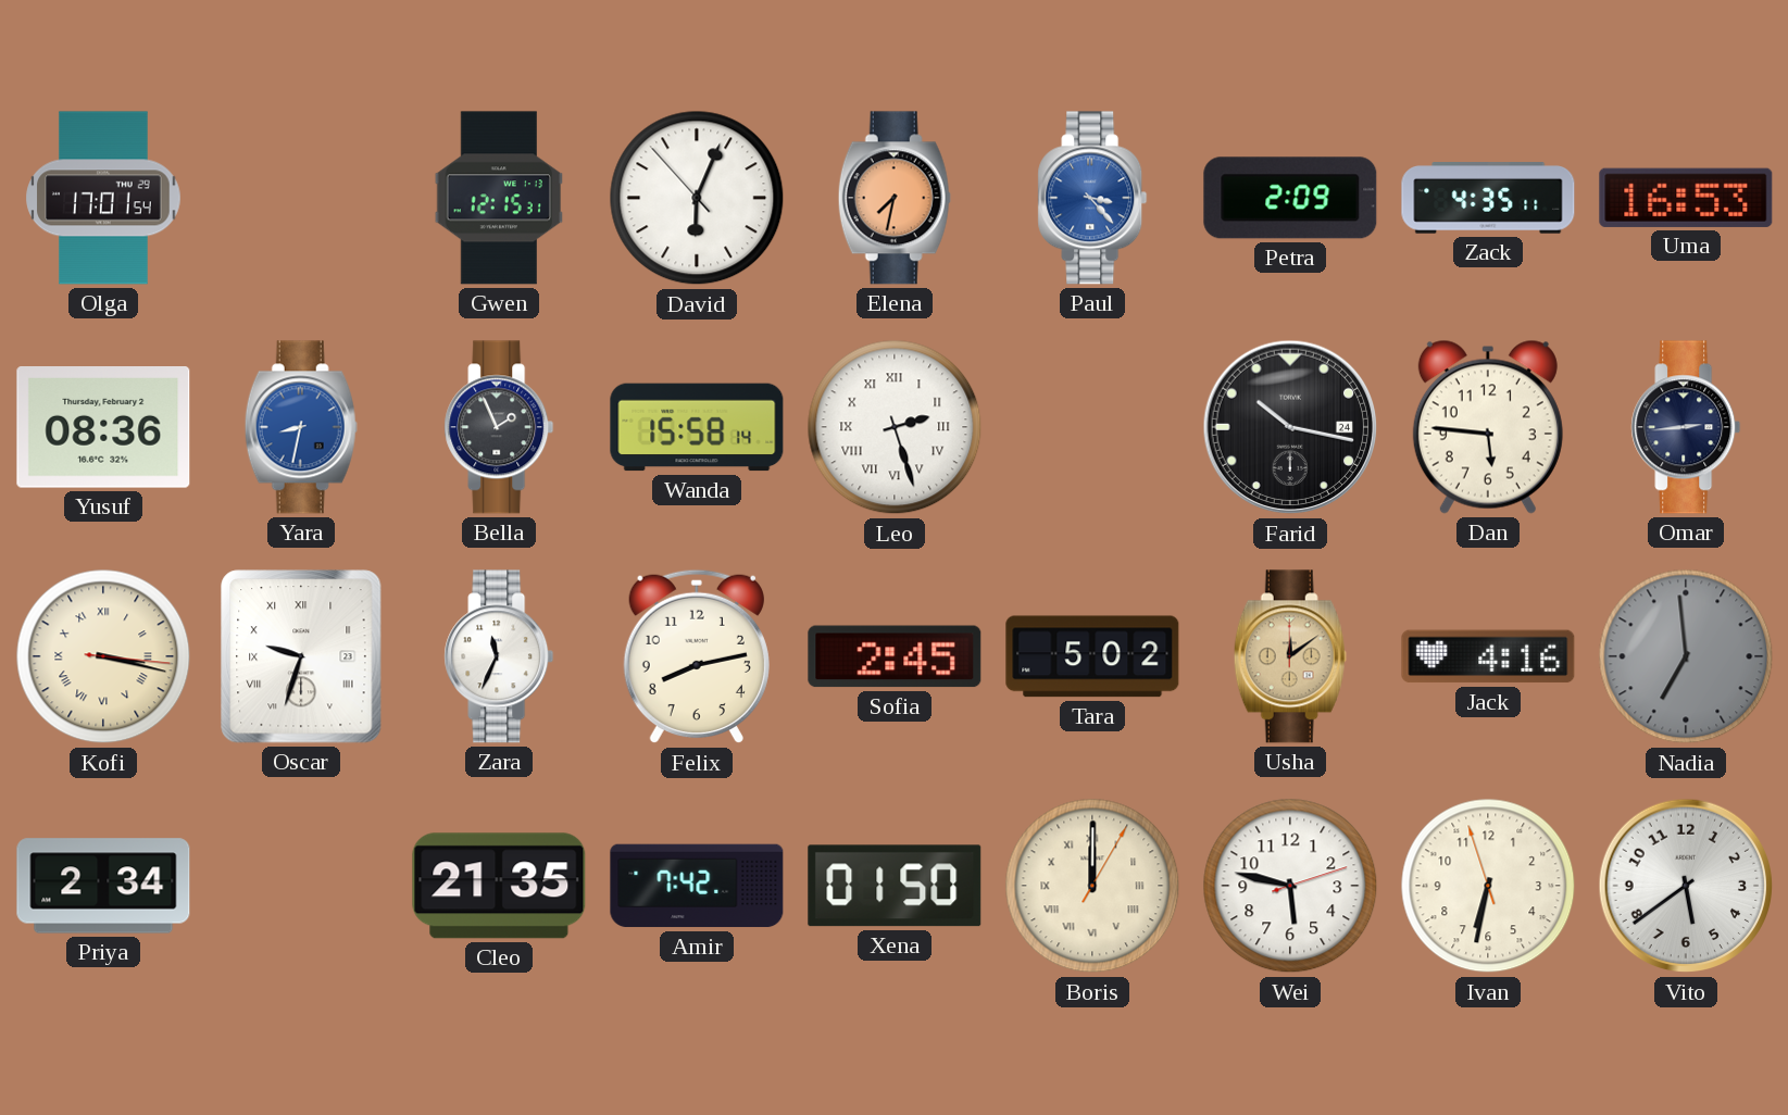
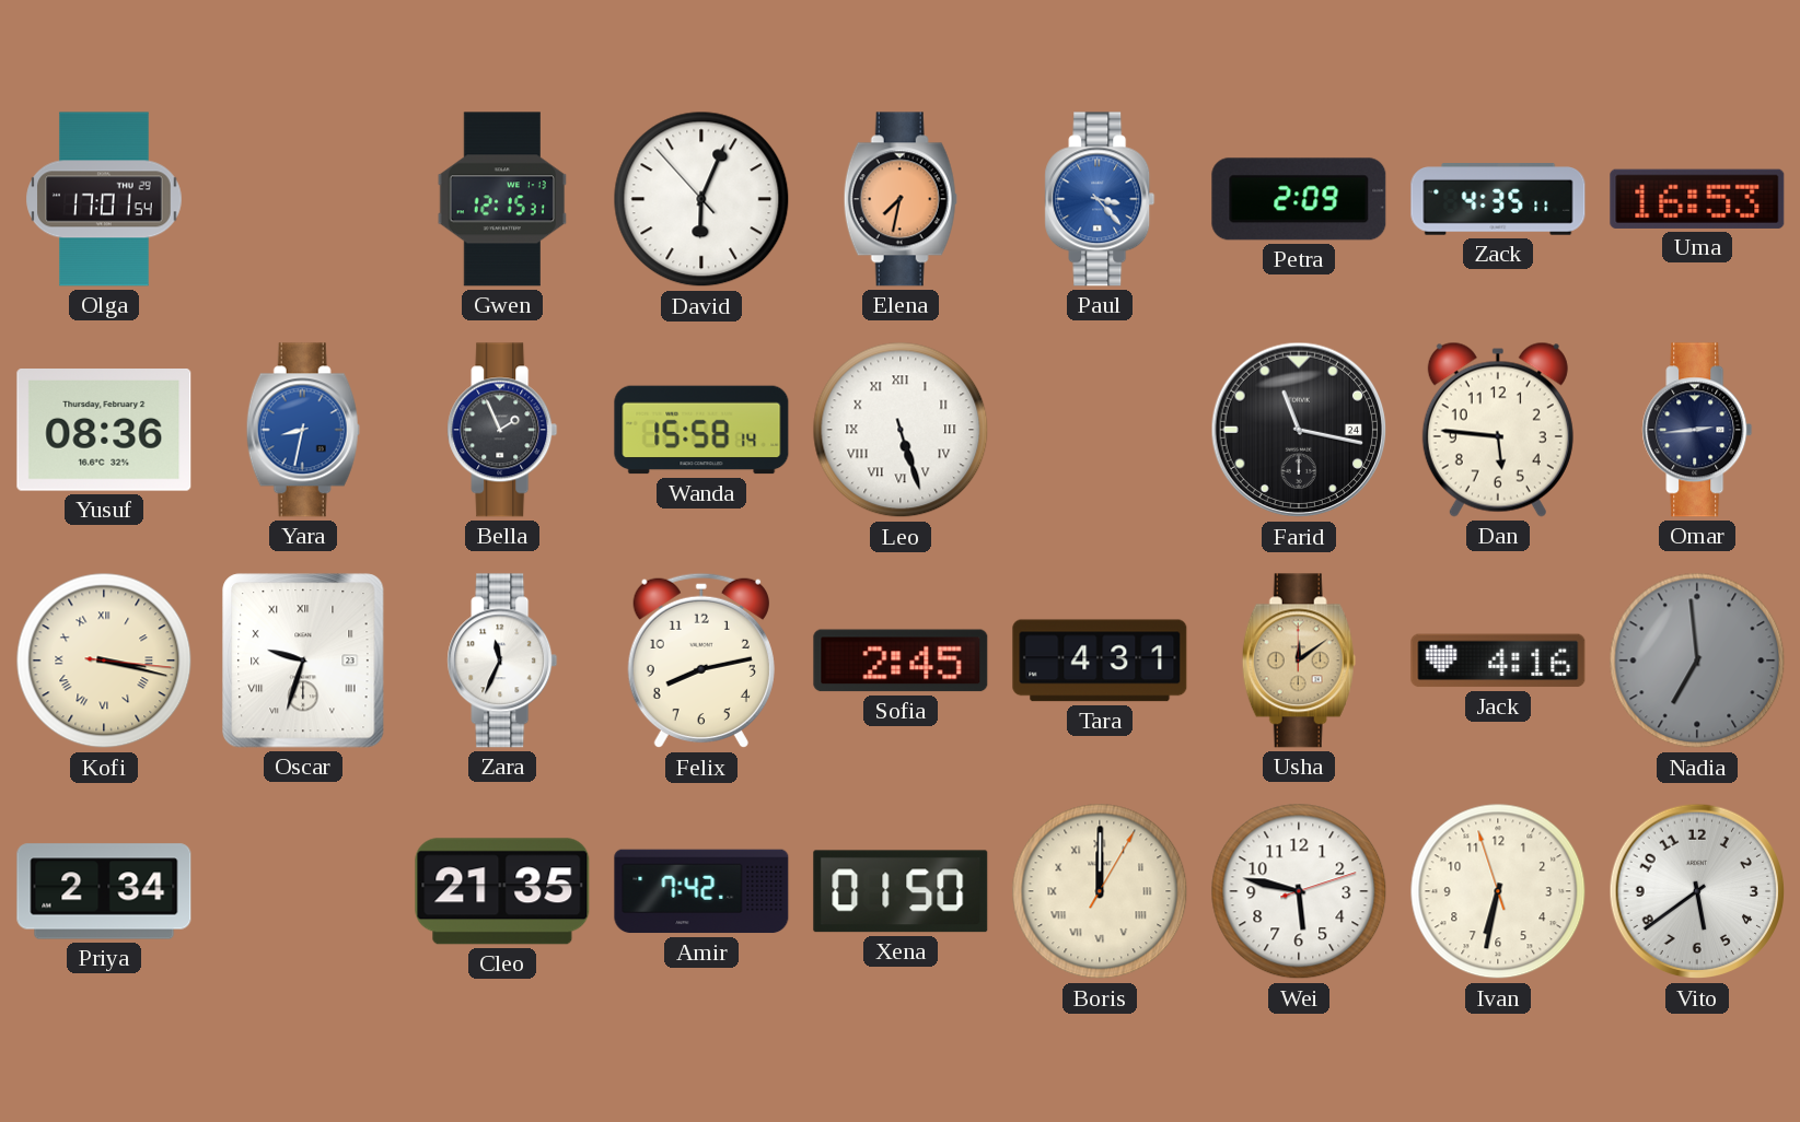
Leo: 2:27 -> 5:27 (901, 430)
Farid: 10:17 -> 11:17 (1299, 430)
Tara: 5:02 -> 4:31 (1100, 661)
